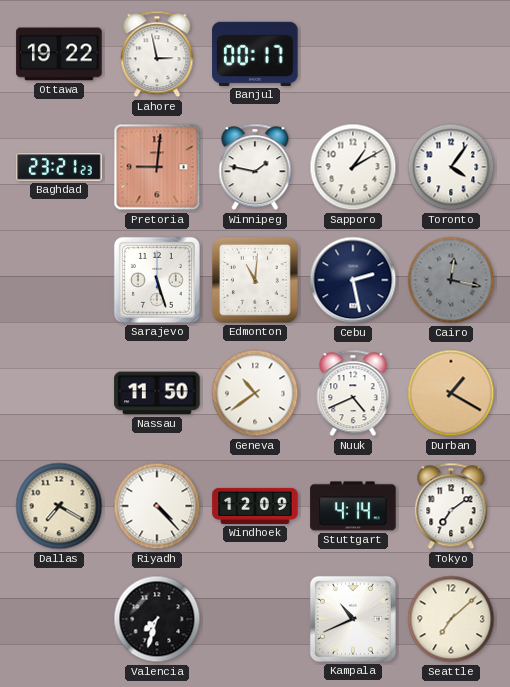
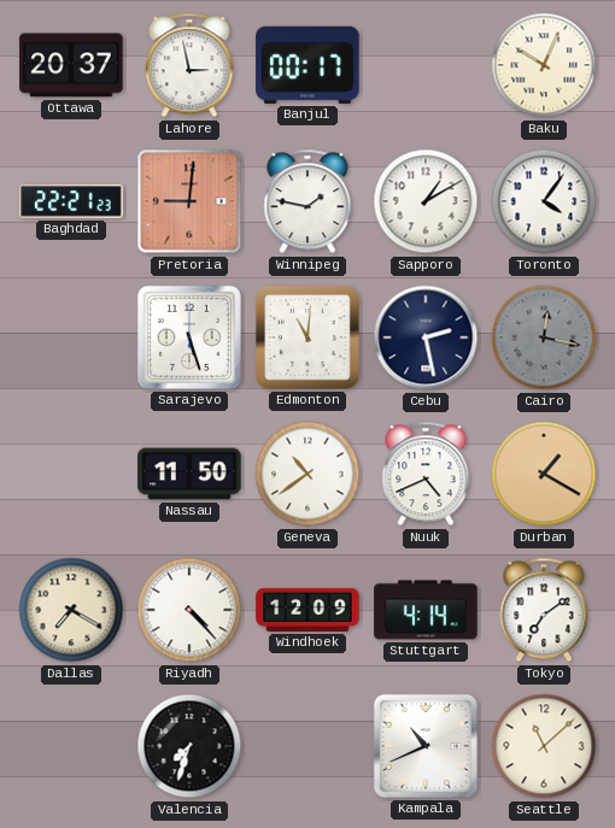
Ottawa: 19:22 -> 20:37 (71, 65)
Baku: none -> 10:04 (544, 65)
Baghdad: 23:21 -> 22:21 (71, 201)
Seattle: 7:08 -> 11:08 (544, 746)
